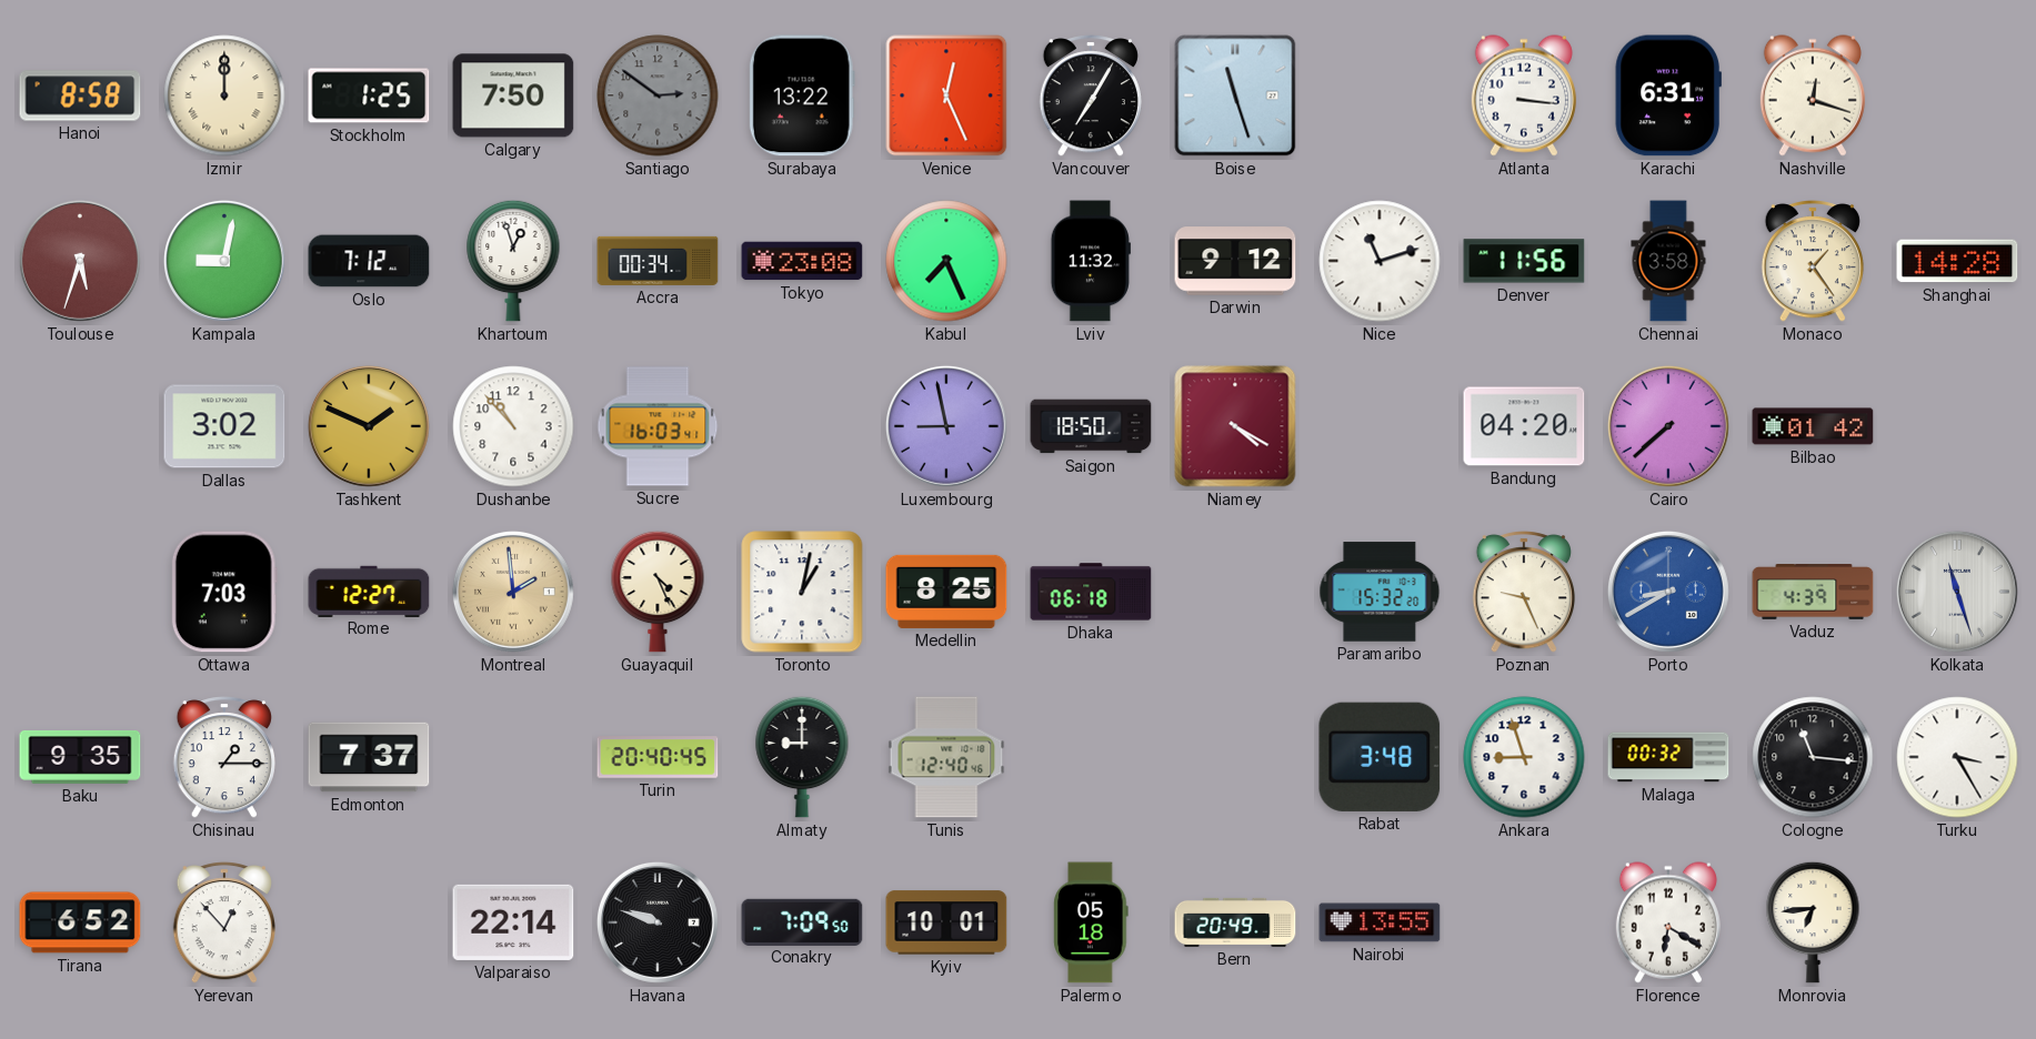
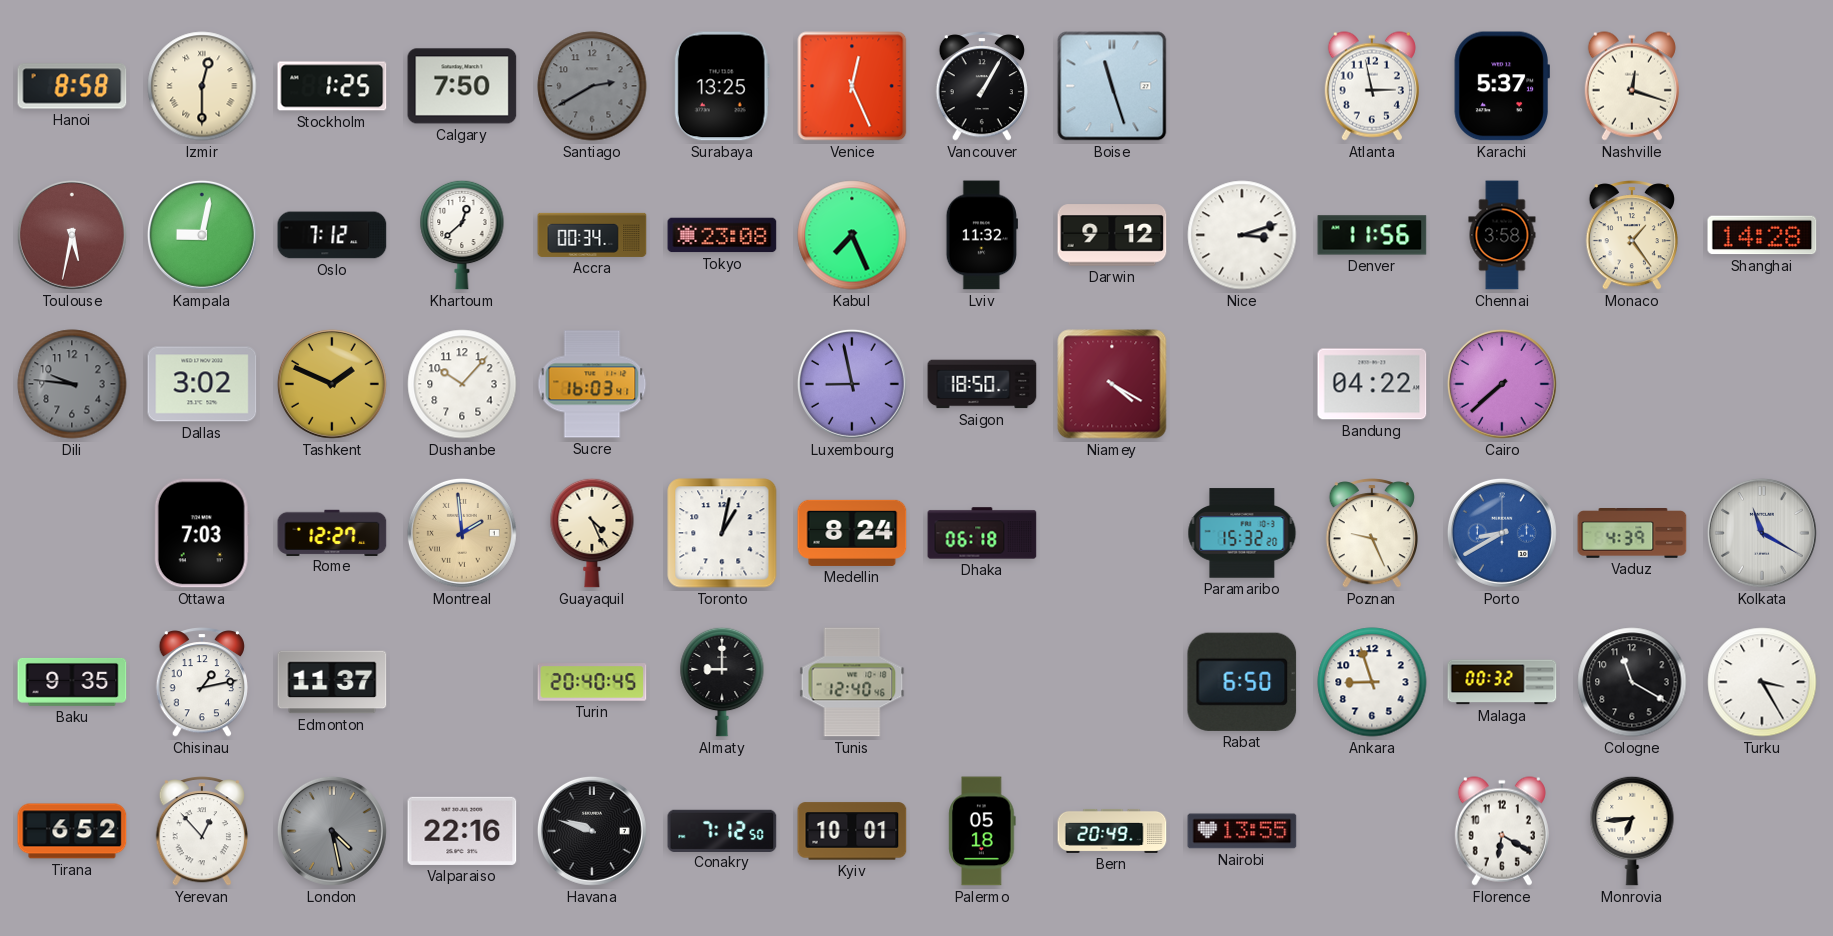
Izmir: 12:00 -> 12:30 (202, 86)
Santiago: 2:51 -> 2:40 (592, 86)
Surabaya: 13:22 -> 13:25 (722, 86)
Vancouver: 7:05 -> 1:05 (981, 87)
Atlanta: 3:16 -> 2:58 (1372, 86)
Karachi: 6:31 -> 5:37 (1502, 86)
Toulouse: 5:33 -> 5:32 (72, 235)
Khartoum: 12:57 -> 12:38 (462, 235)
Nice: 11:12 -> 3:12 (1242, 235)
Dili: none -> 9:46 (72, 384)
Dushanbe: 10:53 -> 10:07 (462, 384)
Bandung: 04:20 -> 04:22 (1372, 384)
Bilbao: 01:42 -> none (1813, 426)
Medellin: 8:25 -> 8:24 (852, 533)
Kolkata: 11:27 -> 11:20 (1762, 533)
Chisinau: 1:15 -> 1:13 (201, 683)
Edmonton: 7:37 -> 11:37 (332, 682)
Rabat: 3:48 -> 6:50 (1242, 682)
Cologne: 11:16 -> 11:20 (1632, 682)
London: none -> 4:28 (332, 831)
Valparaiso: 22:14 -> 22:16 (462, 831)
Conakry: 7:09 -> 7:12 (722, 830)
